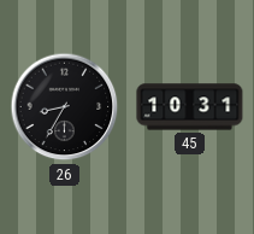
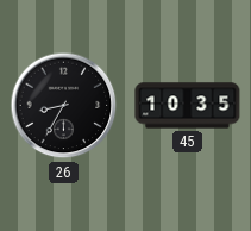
45: 10:31 -> 10:35 (188, 106)
